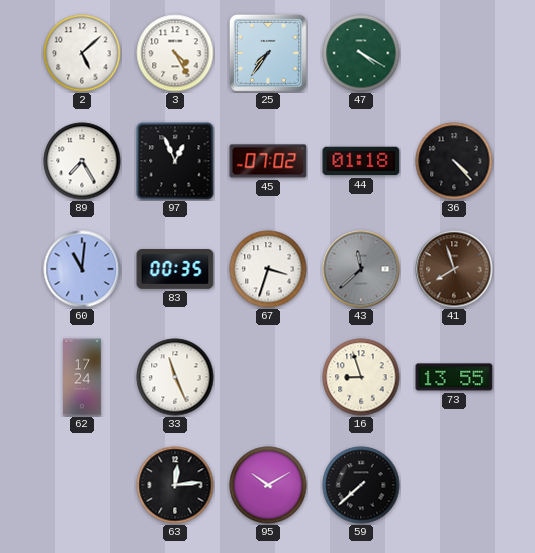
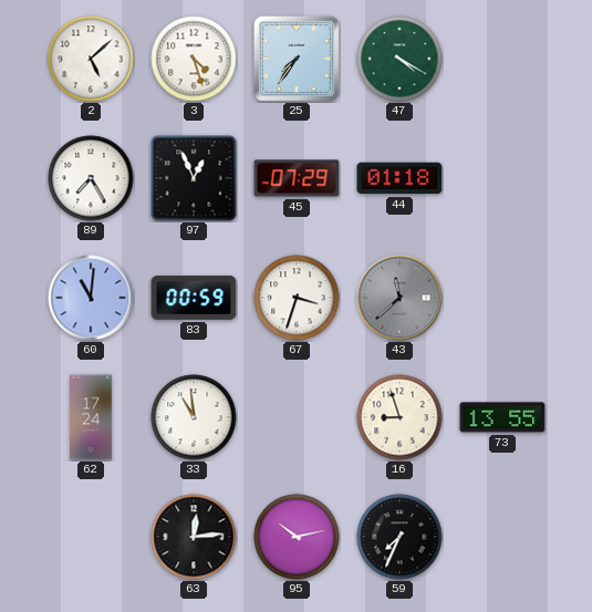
3: 4:25 -> 4:27 (194, 59)
45: 07:02 -> 07:29 (297, 178)
36: 4:23 -> none (454, 161)
83: 00:35 -> 00:59 (194, 298)
41: 7:57 -> none (454, 269)
33: 11:26 -> 10:59 (194, 417)
95: 10:10 -> 10:13 (297, 537)
59: 7:38 -> 7:34 (399, 537)
